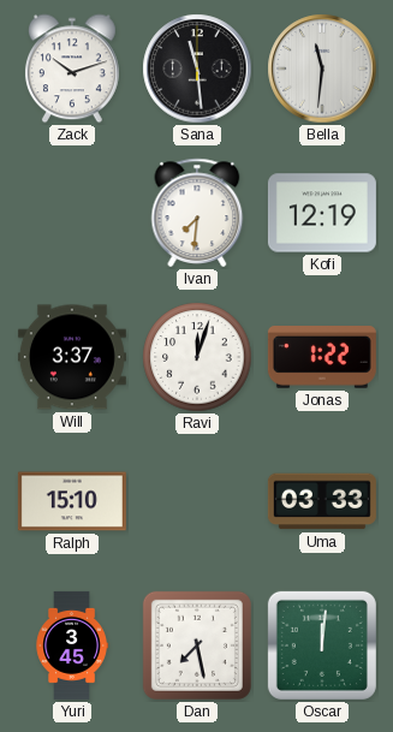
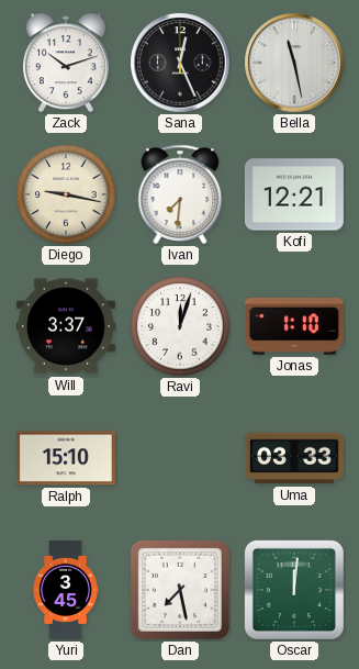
Sana: 11:29 -> 12:26 (180, 63)
Bella: 11:31 -> 11:28 (294, 63)
Diego: none -> 9:17 (66, 194)
Kofi: 12:19 -> 12:21 (294, 194)
Jonas: 1:22 -> 1:10 (294, 327)
